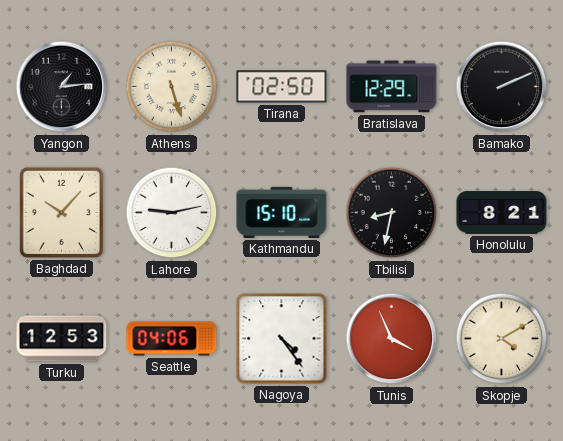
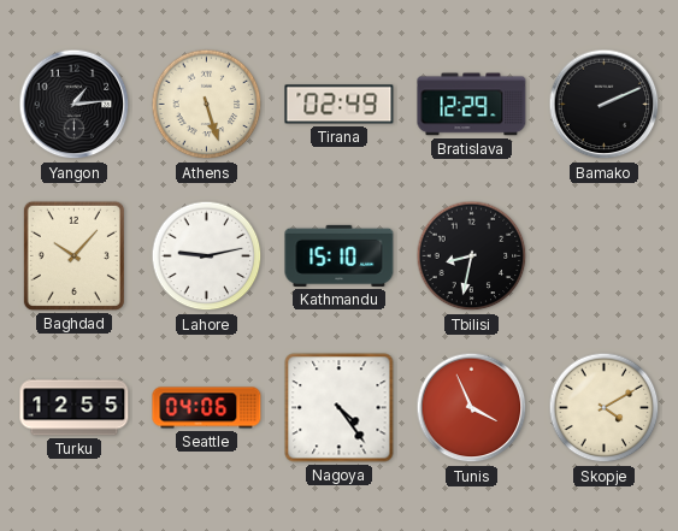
Tirana: 02:50 -> 02:49 (340, 105)
Honolulu: 8:21 -> none (502, 213)
Turku: 12:53 -> 12:55 (75, 408)
